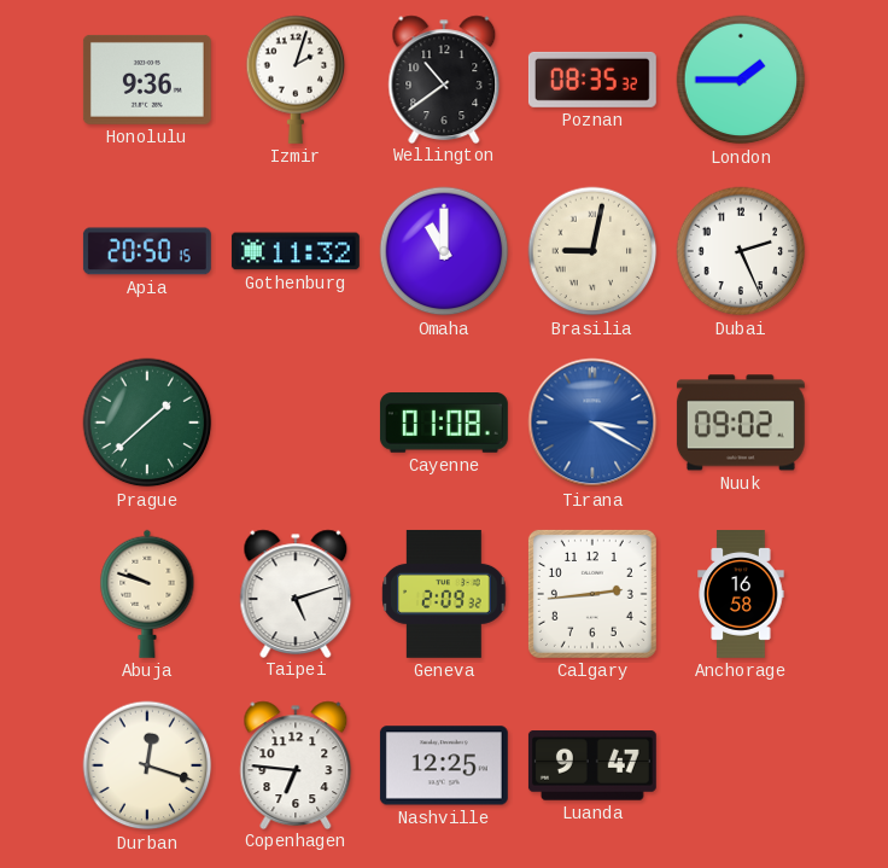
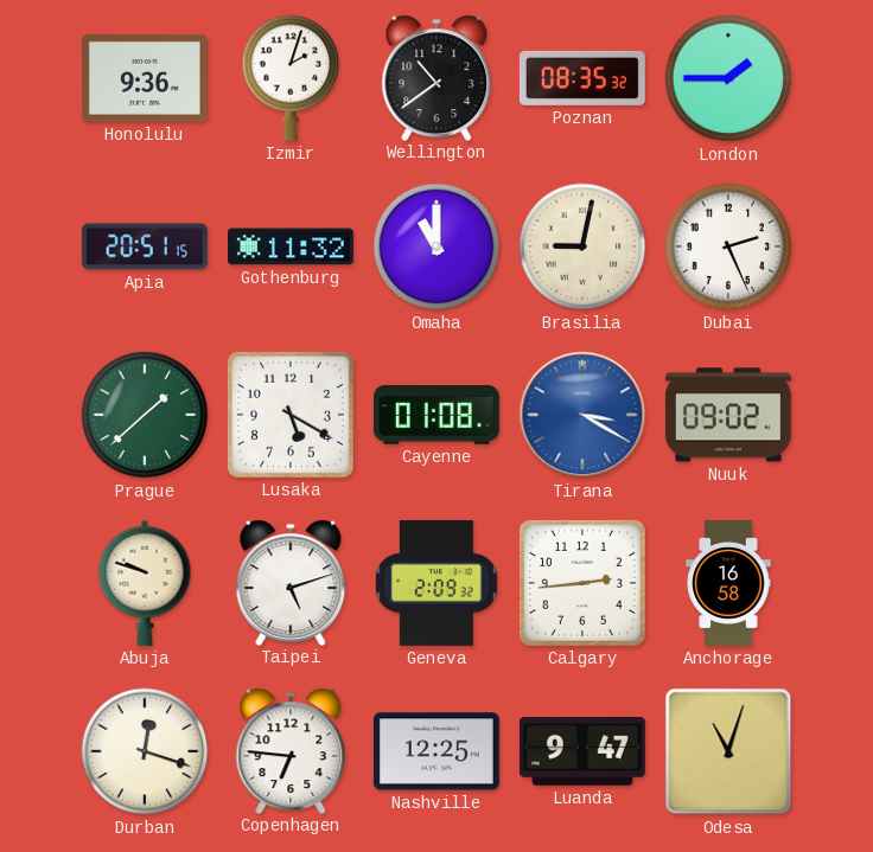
Apia: 20:50 -> 20:51 (145, 246)
Lusaka: none -> 5:20 (291, 415)
Odesa: none -> 11:03 (728, 751)
